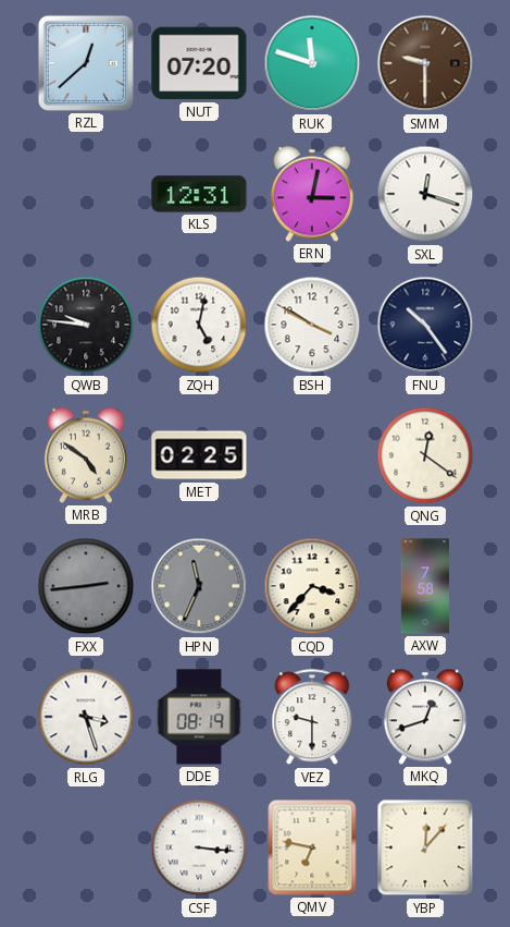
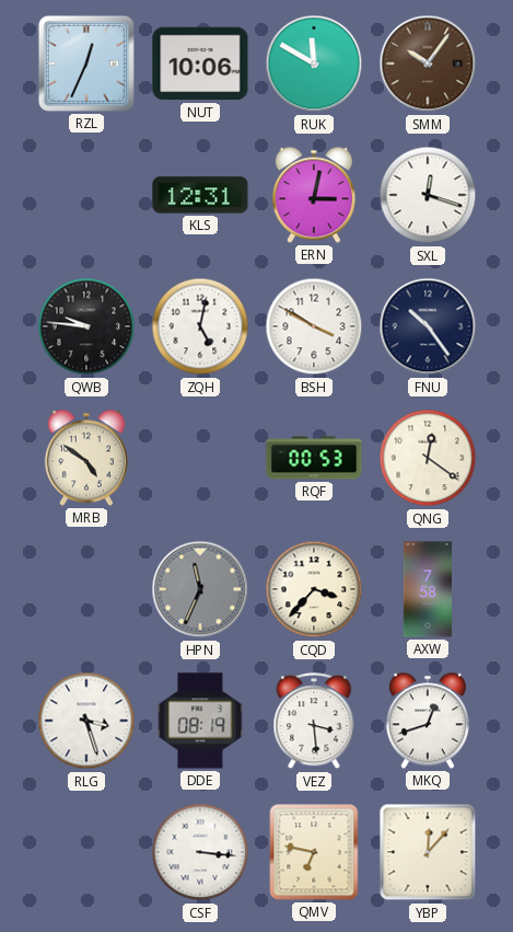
RZL: 12:38 -> 12:34 (86, 64)
NUT: 07:20 -> 10:06 (200, 64)
RUK: 11:48 -> 11:50 (314, 64)
SMM: 9:30 -> 10:06 (428, 64)
MET: 02:25 -> none (199, 455)
RQF: none -> 00:53 (314, 458)
FXX: 2:44 -> none (86, 586)
VEZ: 9:30 -> 3:29 (314, 722)
